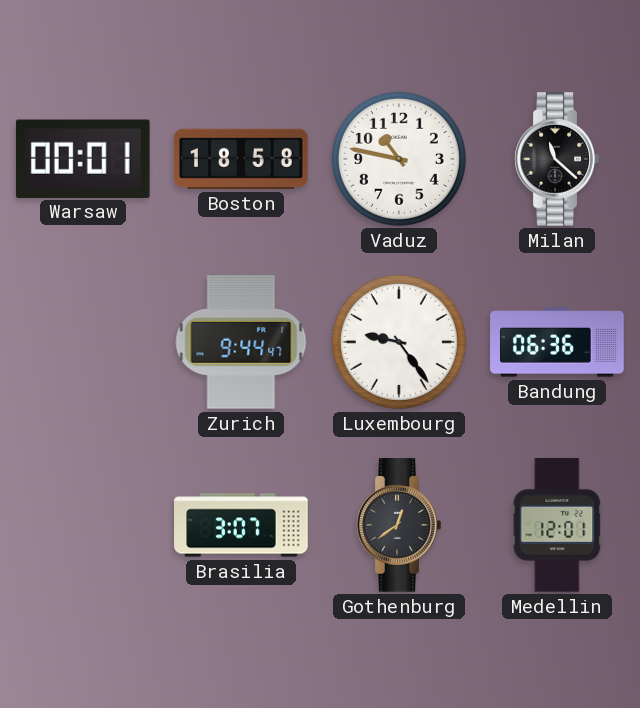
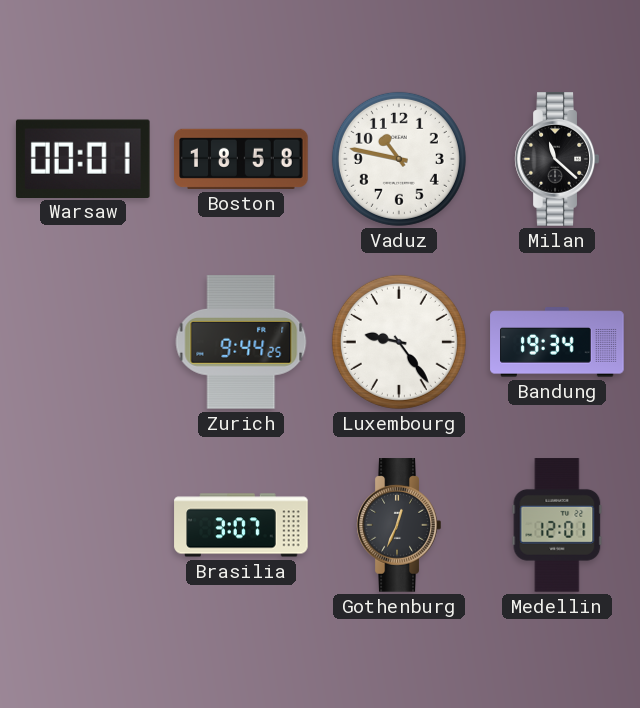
Zurich: 9:44:47 -> 9:44:25 (241, 342)
Bandung: 06:36 -> 19:34 (557, 342)
Gothenburg: 12:39 -> 12:34 (399, 525)
